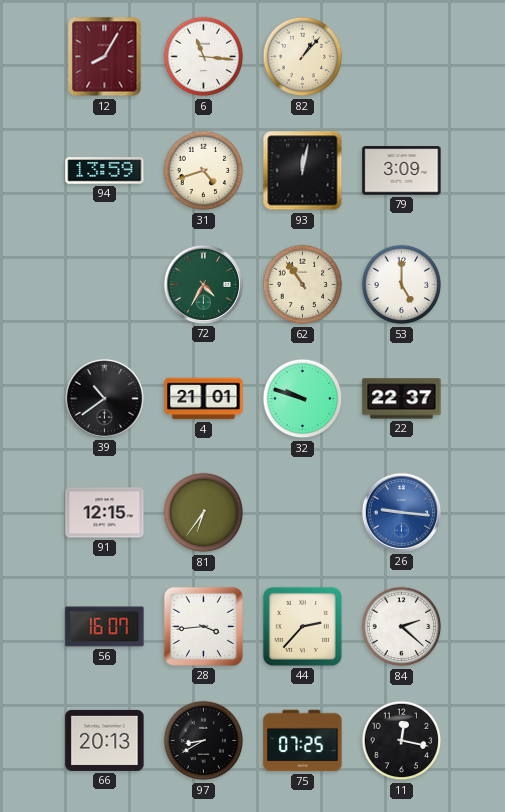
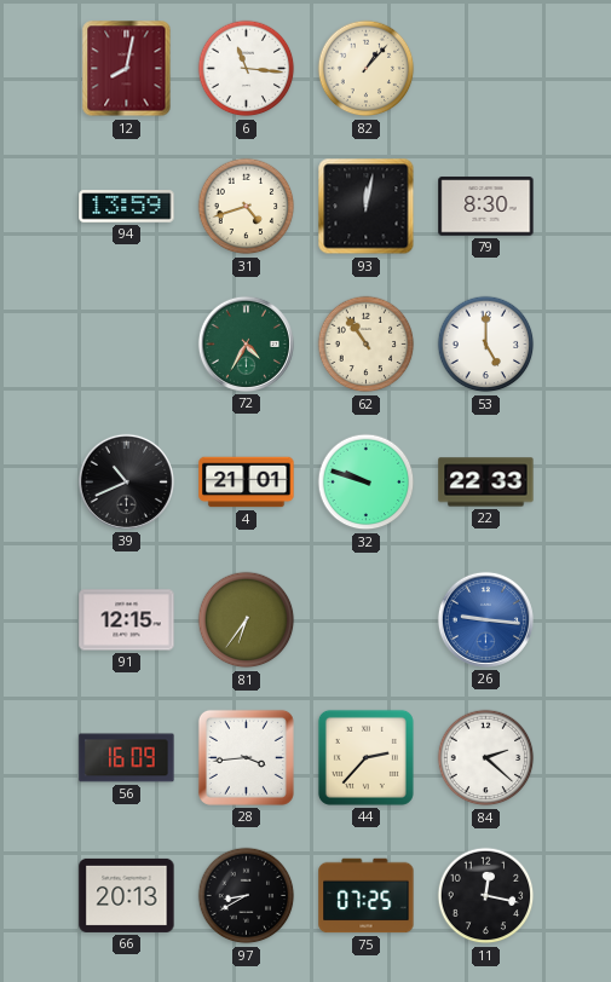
12: 8:05 -> 8:02 (127, 69)
79: 3:09 -> 8:30 (486, 207)
39: 10:39 -> 10:41 (126, 481)
22: 22:37 -> 22:33 (486, 483)
56: 16:07 -> 16:09 (127, 758)
